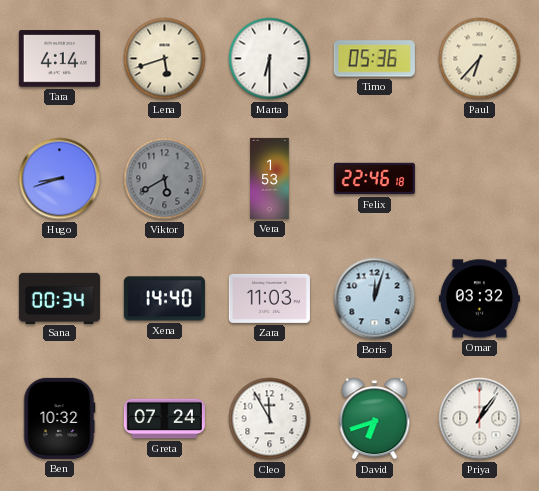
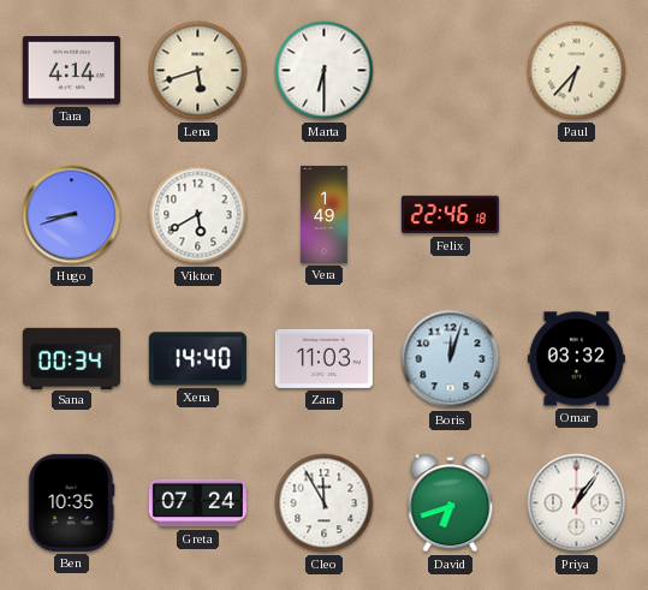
Timo: 05:36 -> none (374, 59)
Viktor dial: grey -> white (198, 215)
Vera: 1:53 -> 1:49 (325, 214)
Ben: 10:32 -> 10:35 (72, 502)
